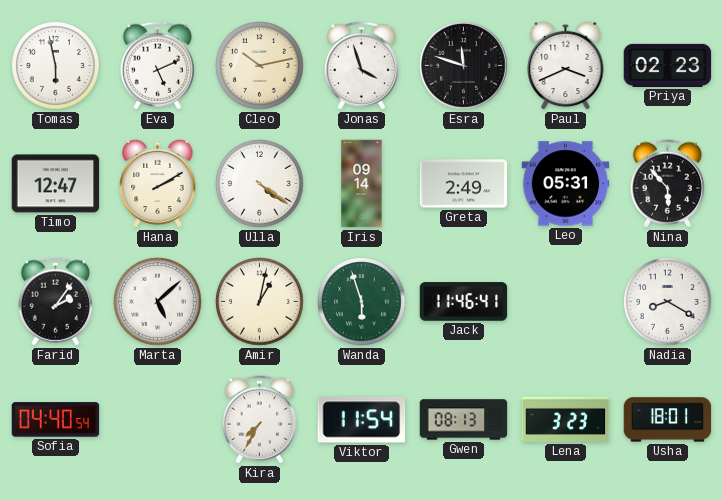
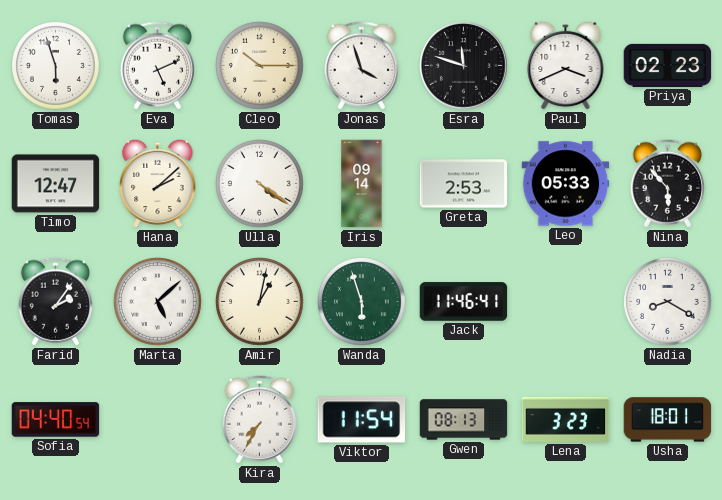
Tomas: 5:58 -> 5:57 (56, 66)
Cleo: 10:13 -> 10:15 (260, 66)
Hana: 2:10 -> 2:08 (158, 183)
Greta: 2:49 -> 2:53 (464, 184)
Leo: 05:31 -> 05:33 (566, 184)
